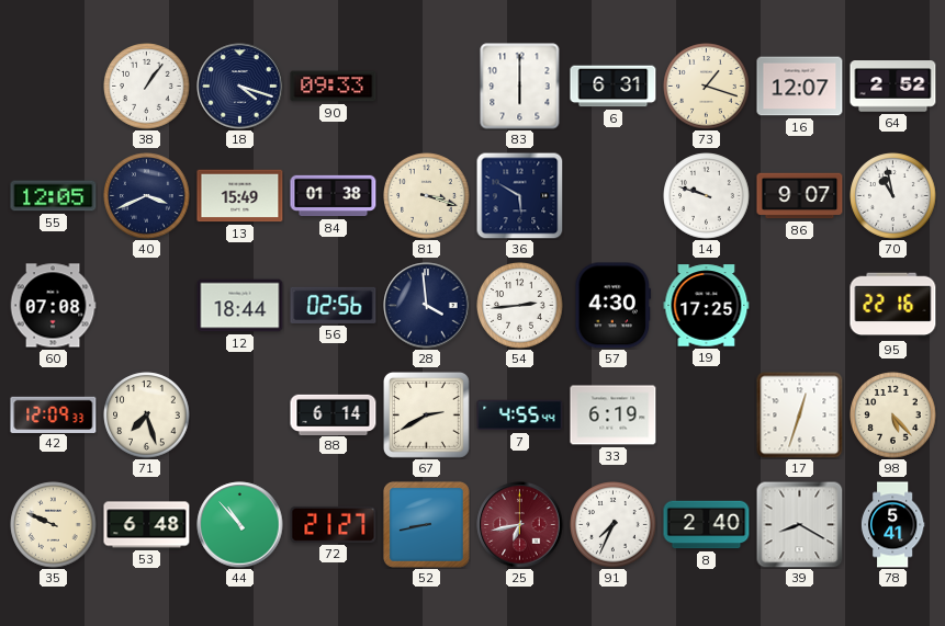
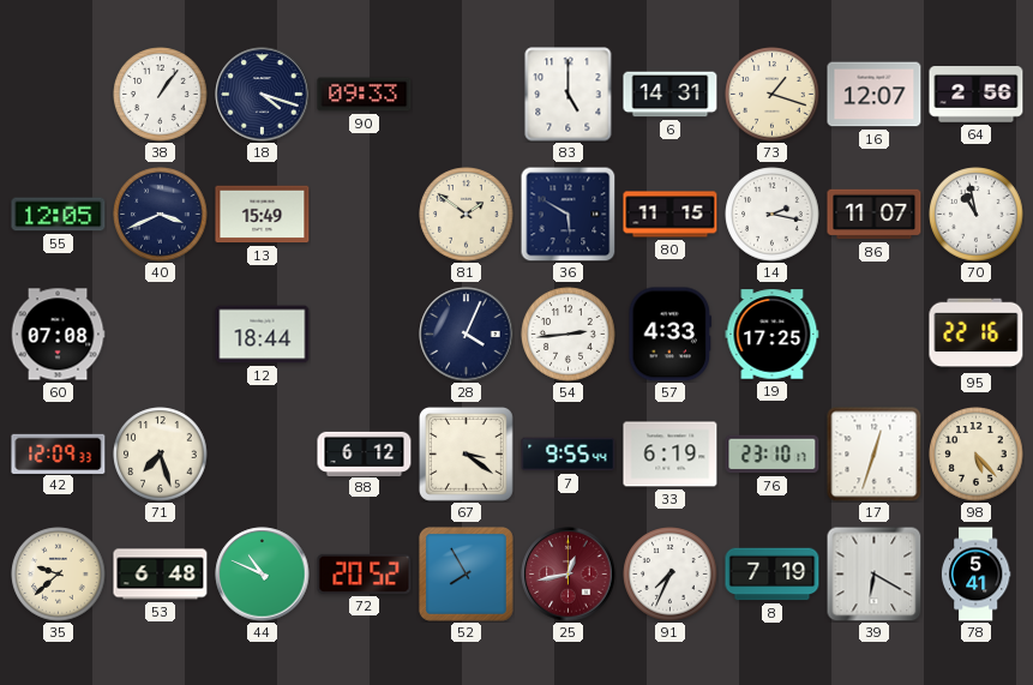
83: 6:00 -> 5:00 (569, 95)
6: 6:31 -> 14:31 (671, 95)
64: 2:52 -> 2:56 (977, 95)
84: 01:38 -> none (334, 196)
81: 3:18 -> 1:51 (467, 215)
80: none -> 11:15 (671, 215)
14: 9:48 -> 2:17 (773, 215)
86: 9:07 -> 11:07 (875, 215)
56: 02:56 -> none (334, 305)
28: 3:59 -> 4:04 (467, 335)
57: 4:30 -> 4:33 (671, 335)
88: 6:14 -> 6:12 (365, 453)
67: 2:40 -> 3:21 (466, 453)
7: 4:55 -> 9:55 (569, 455)
76: none -> 23:10 (773, 455)
35: 9:49 -> 9:38 (59, 575)
44: 10:53 -> 10:49 (263, 575)
72: 21:27 -> 20:52 (365, 573)
52: 8:43 -> 7:55 (466, 573)
25: 6:43 -> 12:43 (569, 575)
8: 2:40 -> 7:19 (773, 575)
39: 8:20 -> 6:20 (873, 573)
